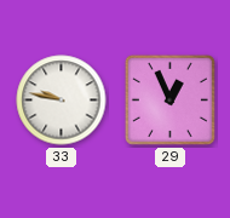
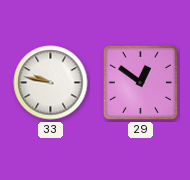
29: 12:56 -> 12:51 (140, 82)
